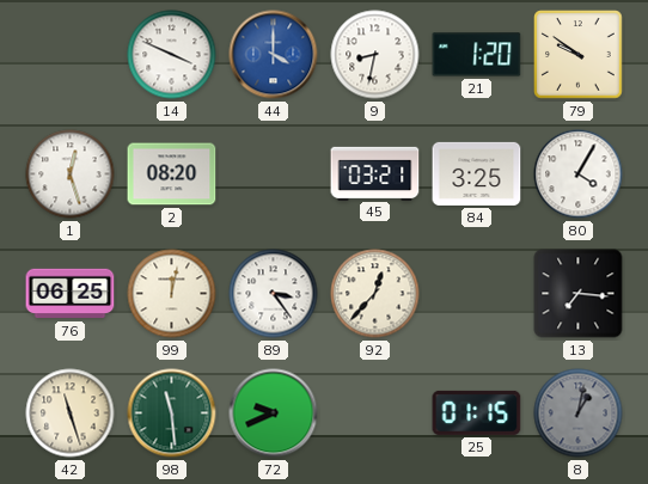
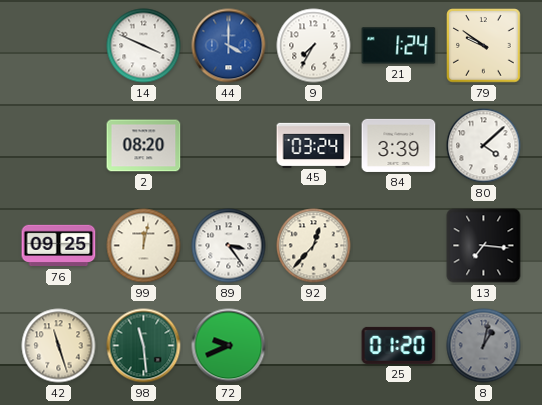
9: 8:32 -> 7:35 (314, 46)
21: 1:20 -> 1:24 (399, 46)
1: 12:27 -> none (71, 174)
45: 03:21 -> 03:24 (314, 145)
84: 3:25 -> 3:39 (399, 145)
80: 4:05 -> 4:08 (484, 146)
76: 06:25 -> 09:25 (59, 246)
25: 01:15 -> 01:20 (399, 345)
